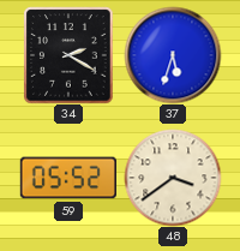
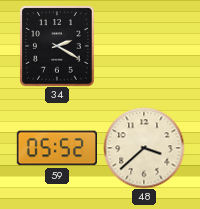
37: 5:33 -> none (173, 55)
48: 3:39 -> 3:38 (144, 148)
